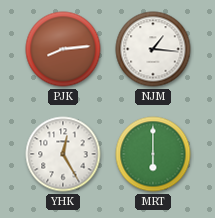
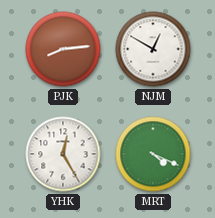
NJM: 1:16 -> 12:50 (153, 49)
MRT: 6:00 -> 4:19 (153, 154)
